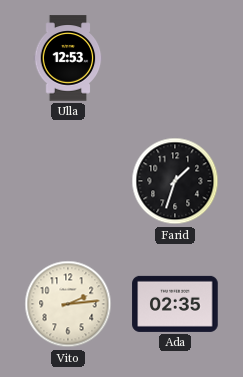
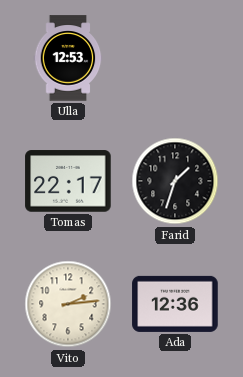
Tomas: none -> 22:17 (68, 181)
Ada: 02:35 -> 12:36 (175, 304)
